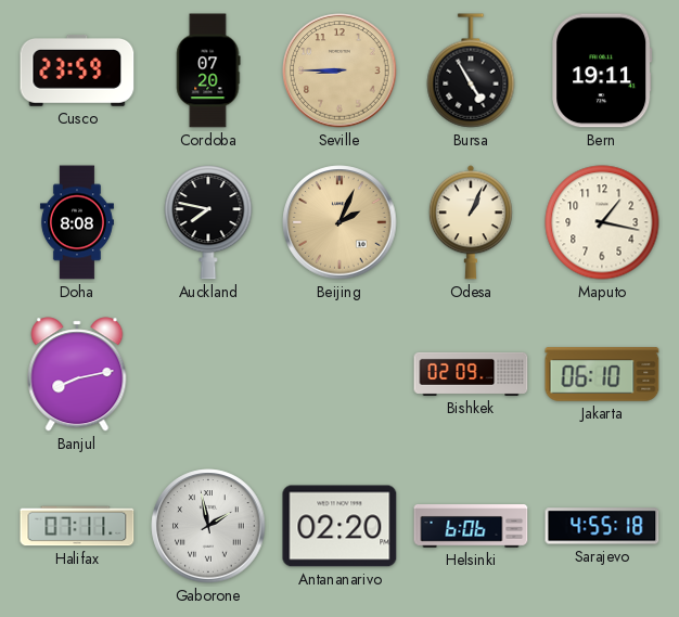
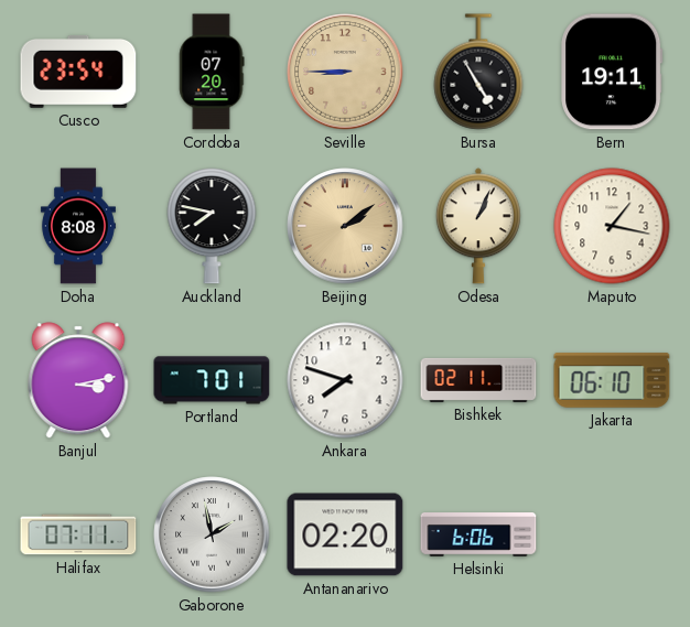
Cusco: 23:59 -> 23:54 (78, 72)
Beijing: 2:04 -> 2:09 (345, 226)
Banjul: 8:13 -> 3:13 (78, 380)
Portland: none -> 7:01 (212, 380)
Ankara: none -> 7:48 (345, 380)
Bishkek: 02:09 -> 02:11 (478, 380)
Sarajevo: 4:55 -> none (602, 526)
